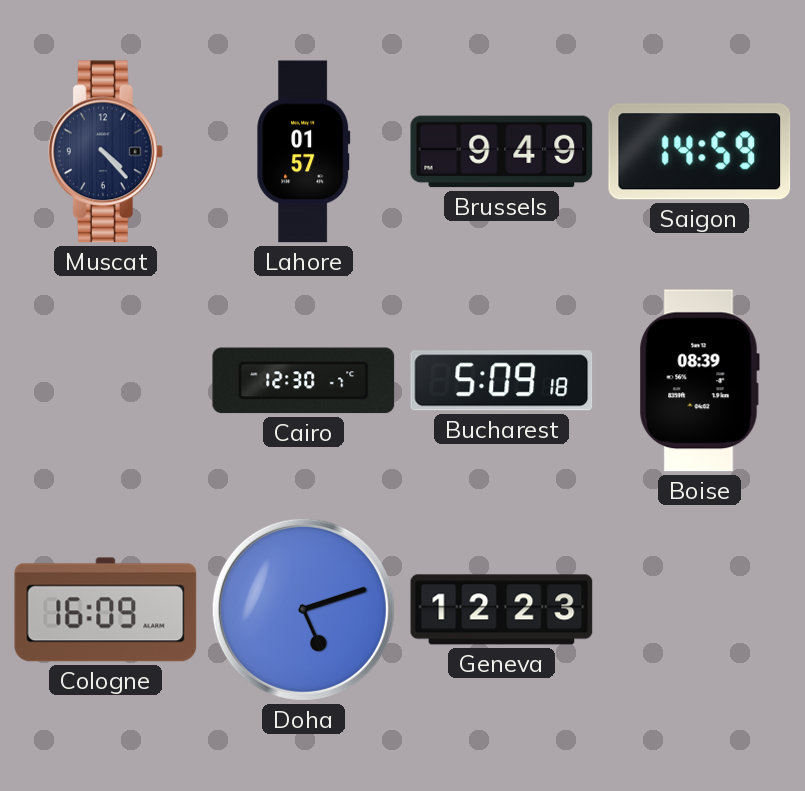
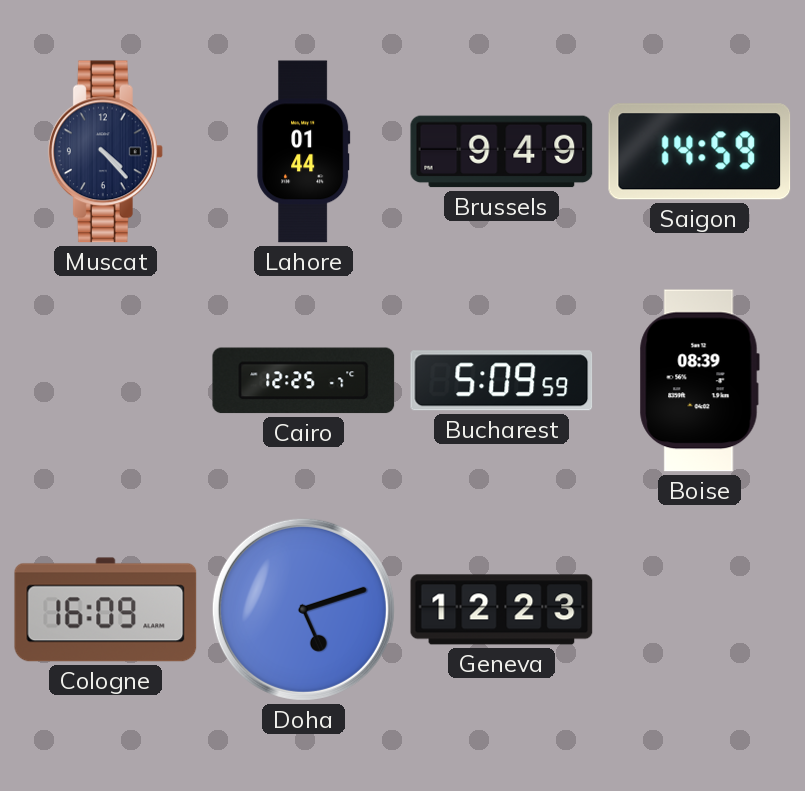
Lahore: 01:57 -> 01:44 (304, 152)
Cairo: 12:30 -> 12:25 (304, 381)
Bucharest: 5:09:18 -> 5:09:59 (502, 381)
